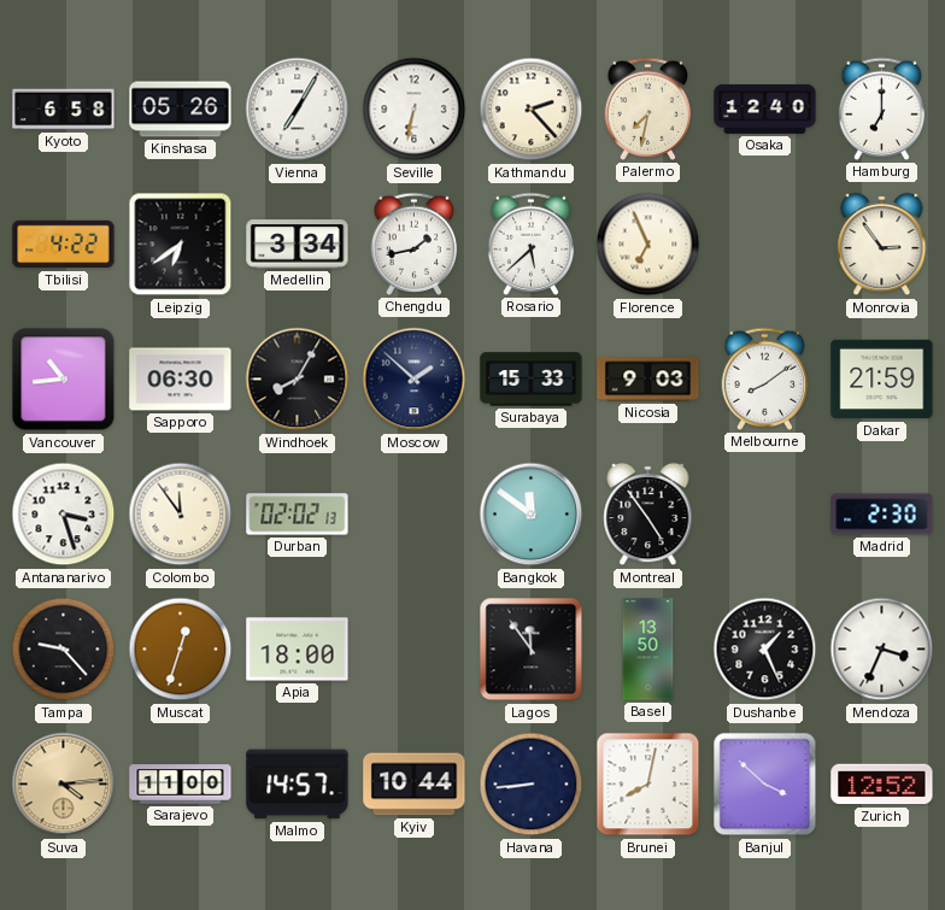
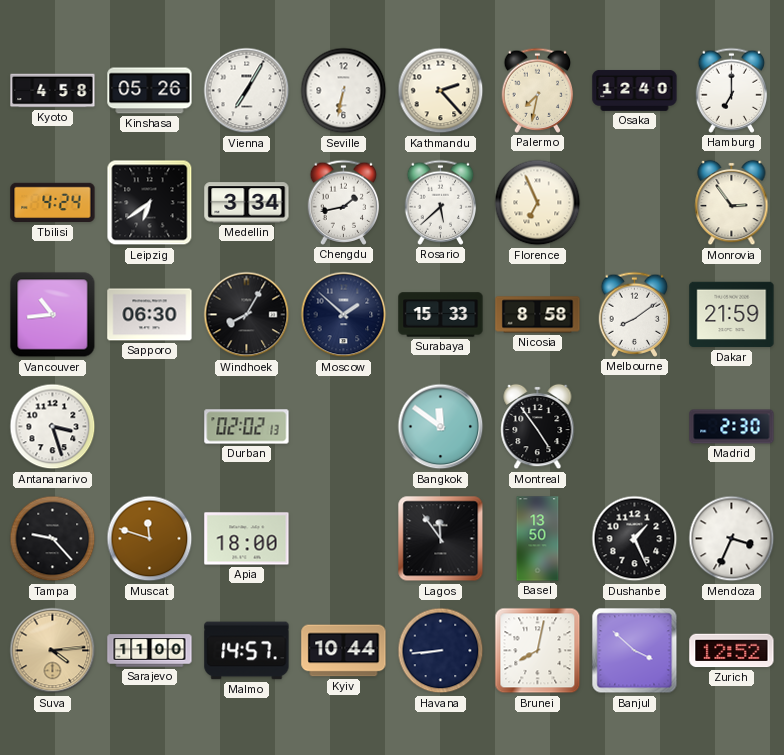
Kyoto: 6:58 -> 4:58 (53, 91)
Tbilisi: 4:22 -> 4:24 (53, 203)
Nicosia: 9:03 -> 8:58 (538, 315)
Colombo: 11:54 -> none (181, 515)
Muscat: 12:33 -> 11:48 (150, 539)
